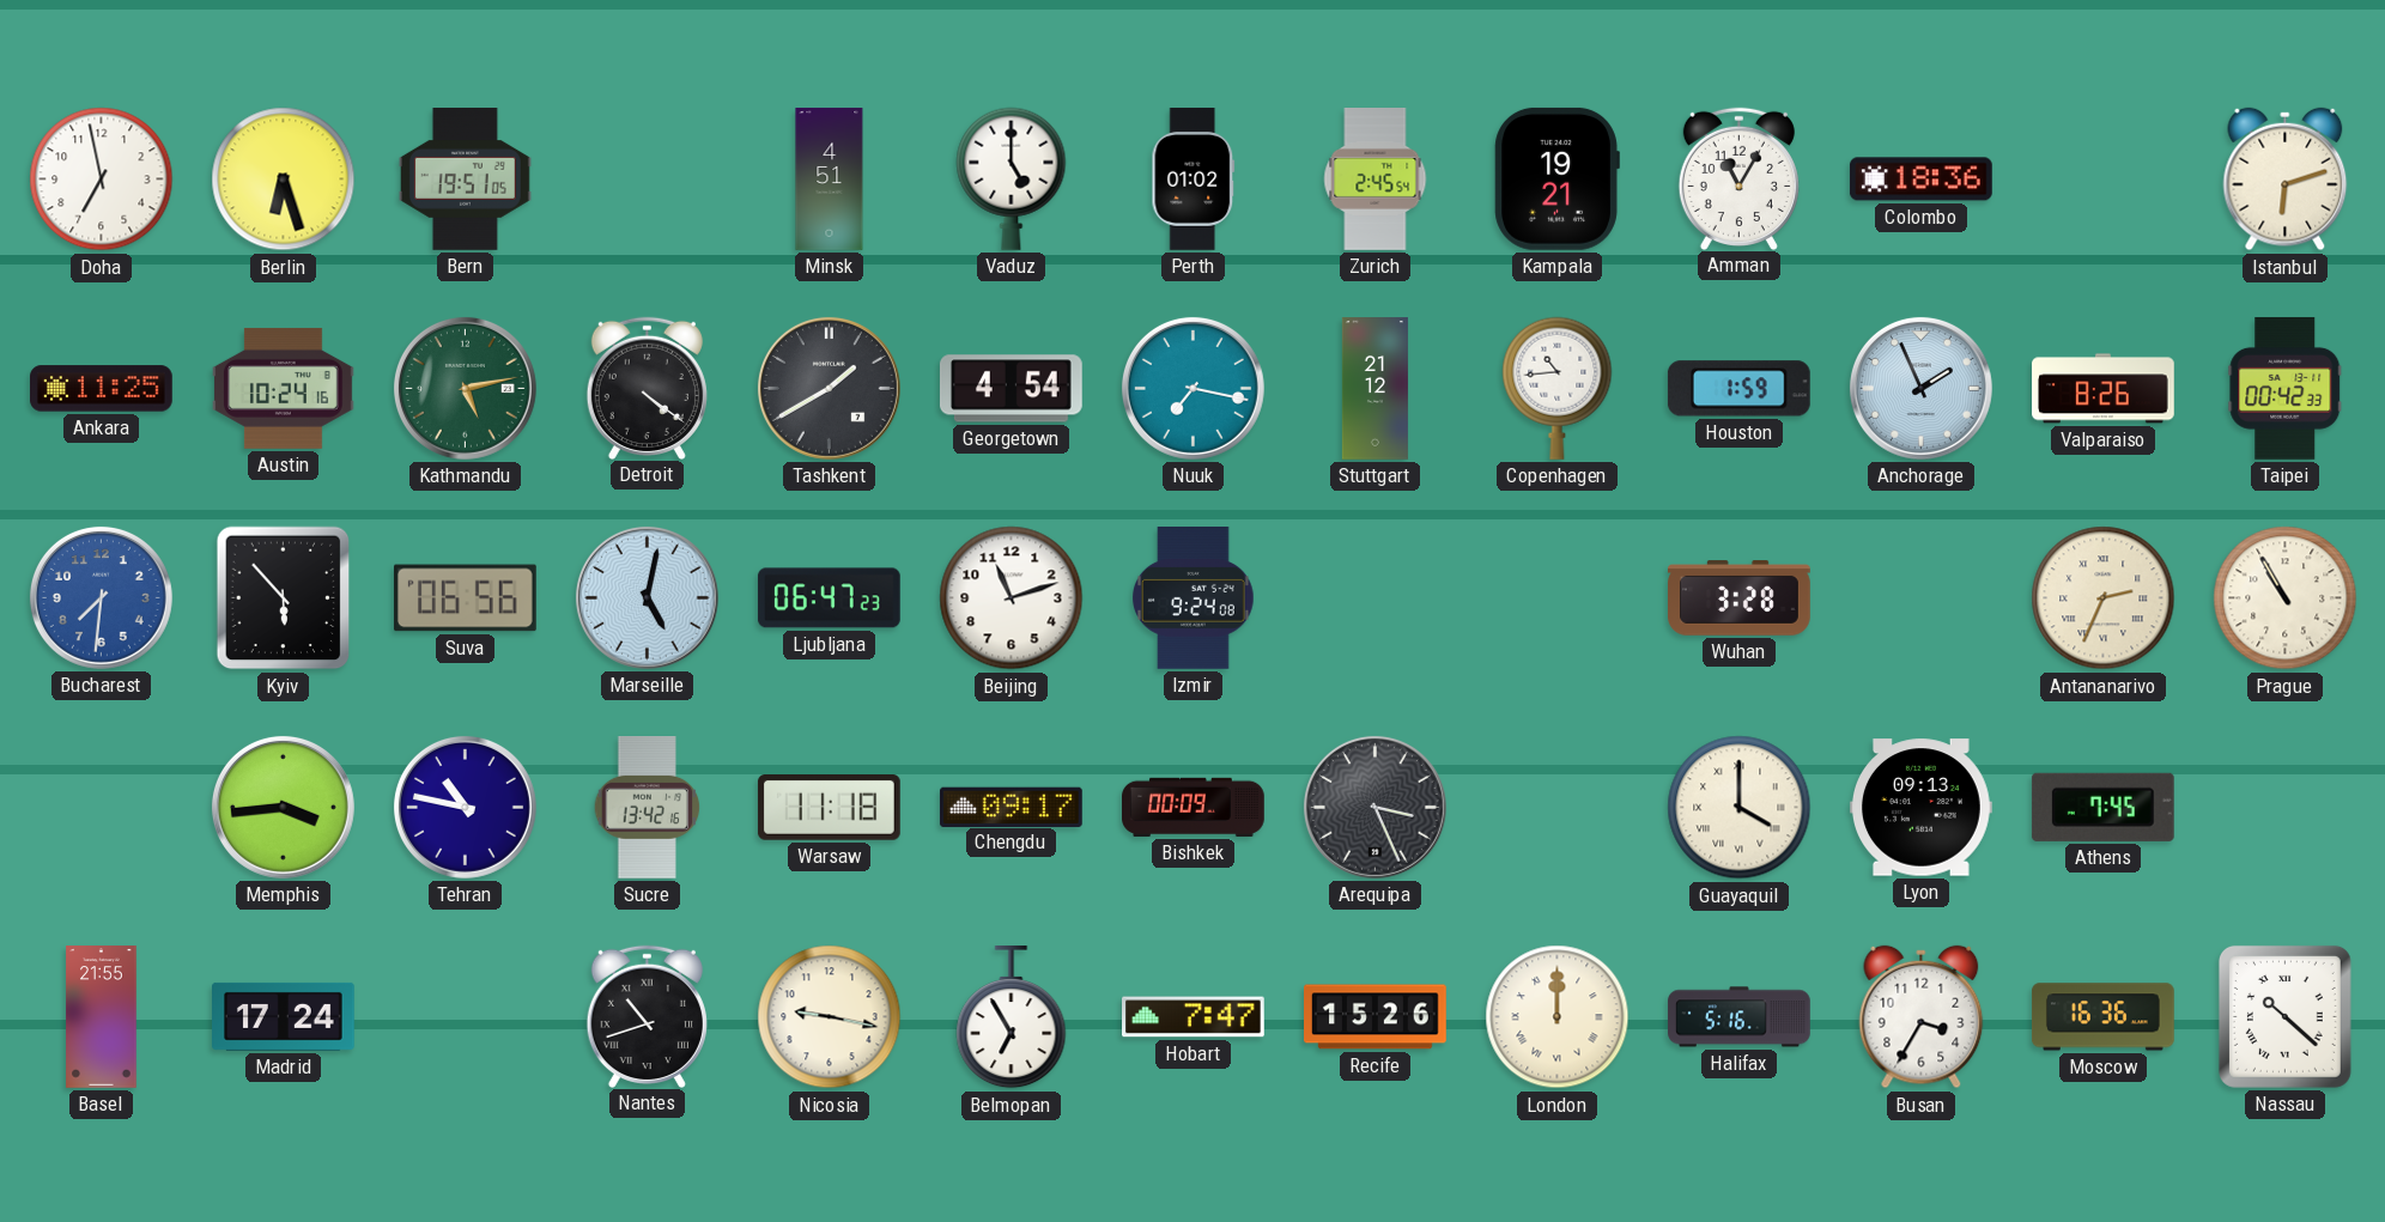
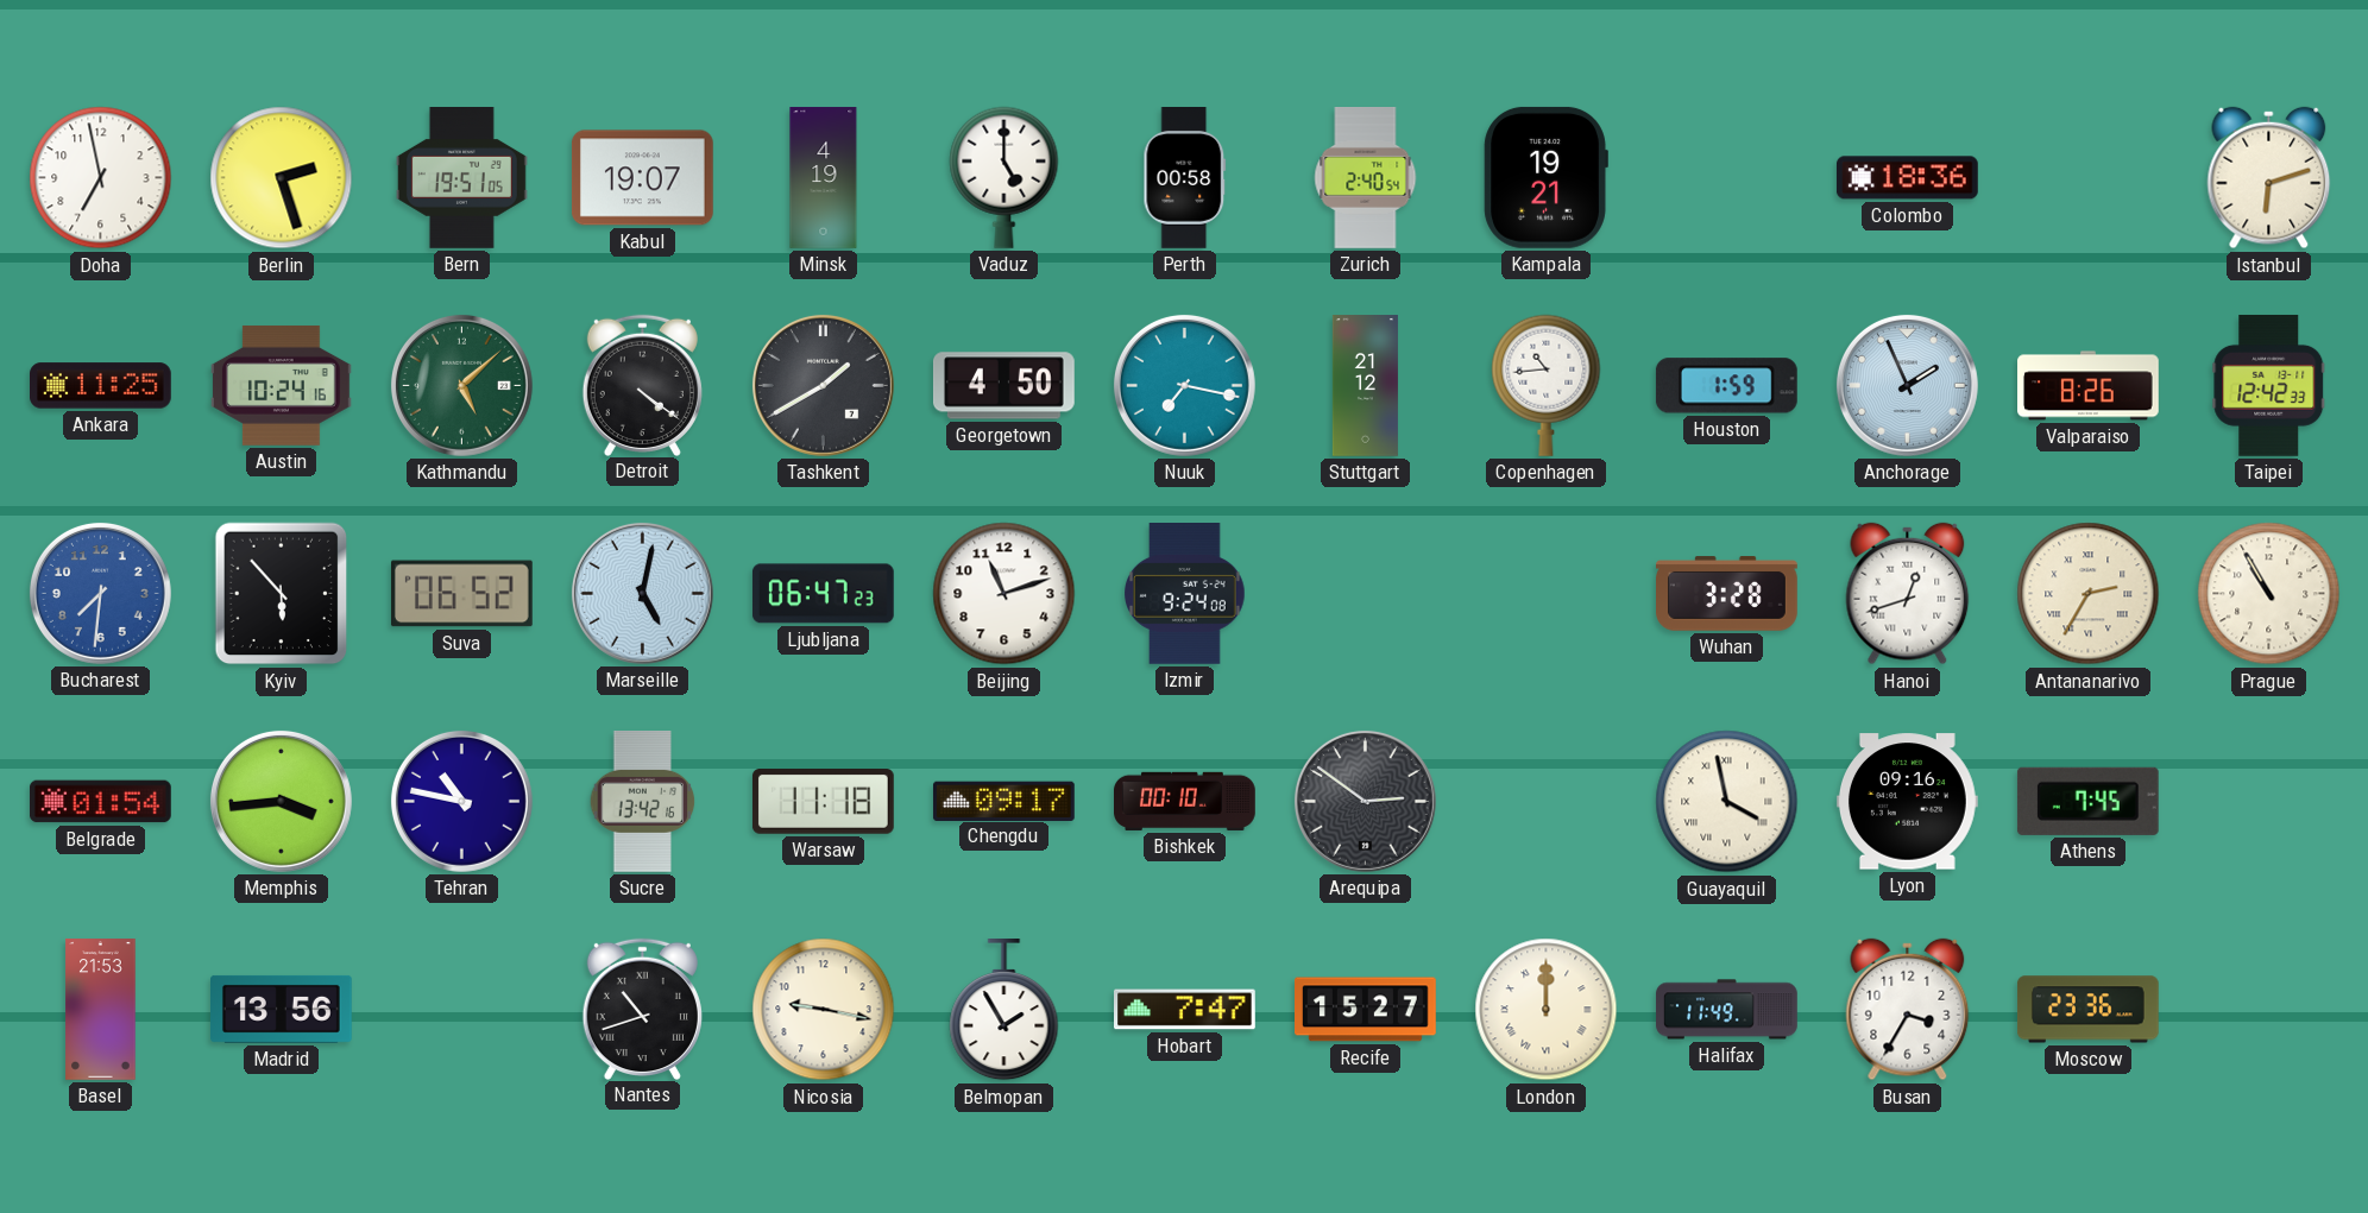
Berlin: 6:27 -> 2:27 (282, 178)
Kabul: none -> 19:07 (642, 178)
Minsk: 4:51 -> 4:19 (824, 178)
Perth: 01:02 -> 00:58 (1185, 178)
Zurich: 2:45 -> 2:40 (1366, 178)
Amman: 11:05 -> none (1738, 178)
Kathmandu: 5:13 -> 5:08 (461, 385)
Georgetown: 4:54 -> 4:50 (1003, 386)
Taipei: 00:42 -> 12:42 (2269, 385)
Suva: 06:56 -> 06:52 (461, 594)
Hanoi: none -> 12:42 (1908, 594)
Antananarivo: 2:34 -> 2:35 (2089, 594)
Belgrade: none -> 01:54 (101, 802)
Bishkek: 00:09 -> 00:10 (1185, 801)
Arequipa: 3:26 -> 2:51 (1365, 801)
Guayaquil: 4:00 -> 3:58 (1727, 802)
Lyon: 09:13 -> 09:16 (1907, 802)
Basel: 21:55 -> 21:53 (101, 1010)
Madrid: 17:24 -> 13:56 (282, 1009)
Belmopan: 6:55 -> 1:55 (1004, 1011)
Recife: 15:26 -> 15:27 (1366, 1010)
Halifax: 5:16 -> 11:49 (1727, 1010)
Moscow: 16:36 -> 23:36 (2089, 1010)
Nassau: 10:22 -> none (2284, 1016)
